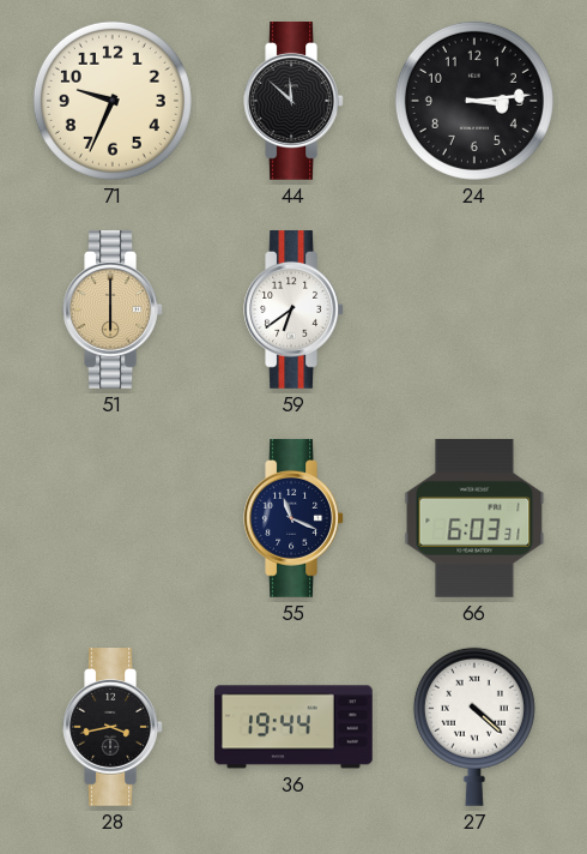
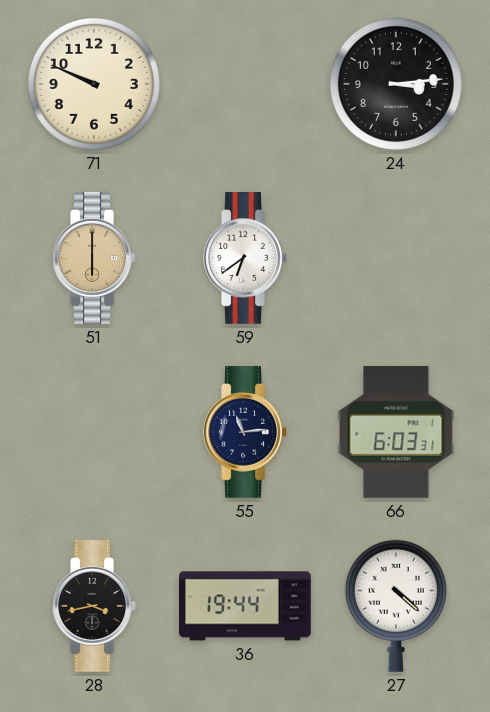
71: 9:34 -> 9:49 (94, 84)
44: 11:52 -> none (293, 102)
55: 11:19 -> 11:14 (245, 433)
